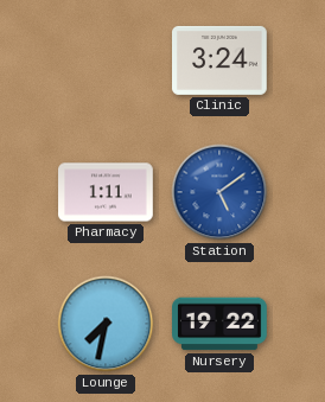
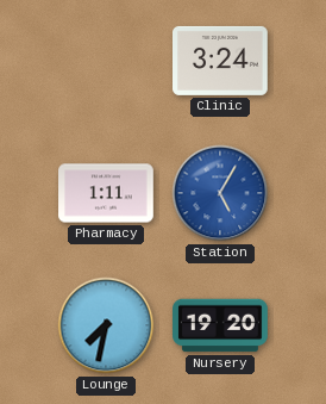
Station: 5:09 -> 5:05 (220, 193)
Nursery: 19:22 -> 19:20 (220, 325)
